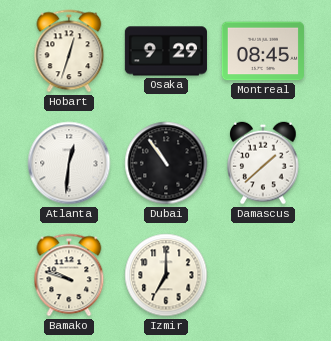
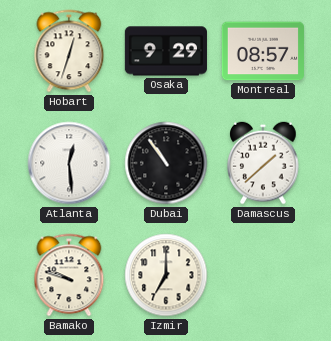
Montreal: 08:45 -> 08:57 (263, 51)
Atlanta: 12:31 -> 12:29 (69, 163)
